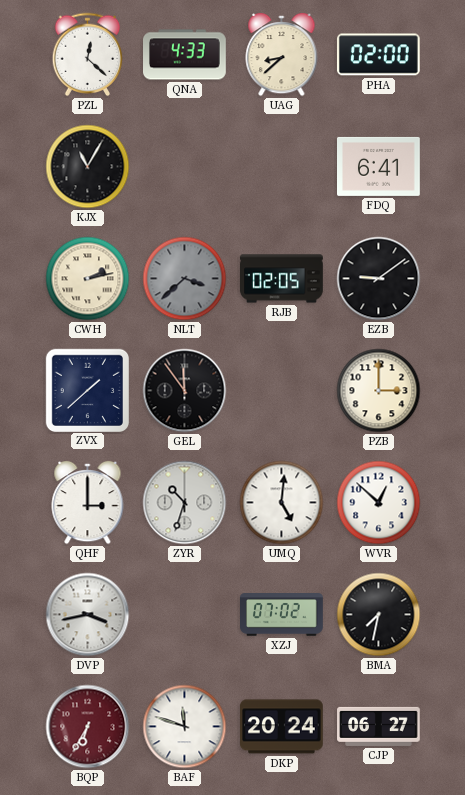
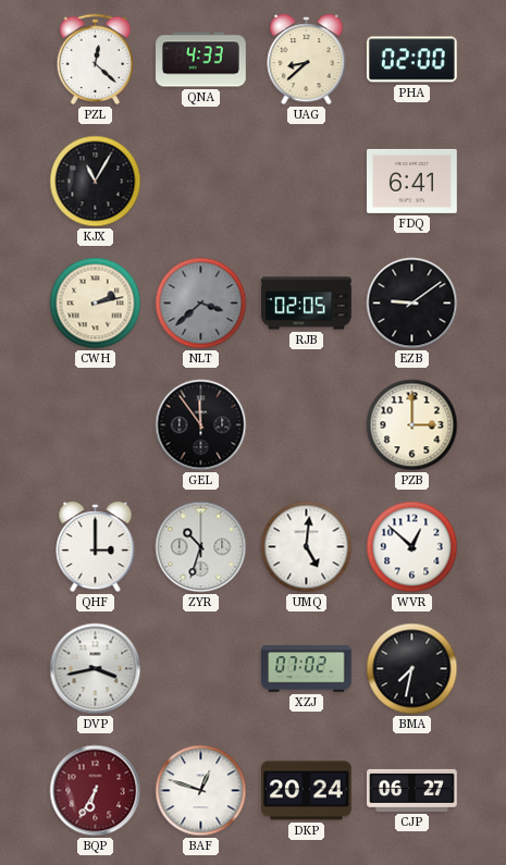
ZVX: 1:38 -> none (87, 390)
BAF: 11:48 -> 12:48 (201, 791)
